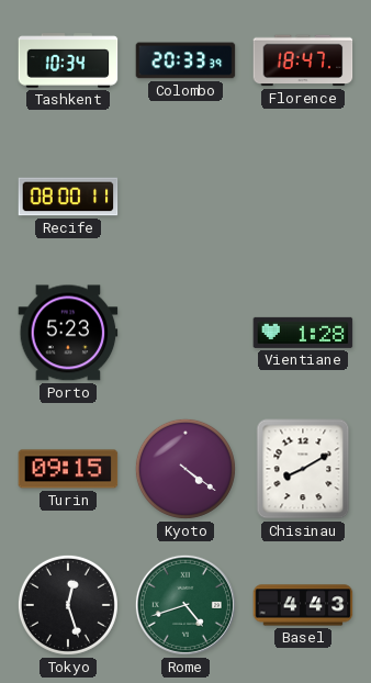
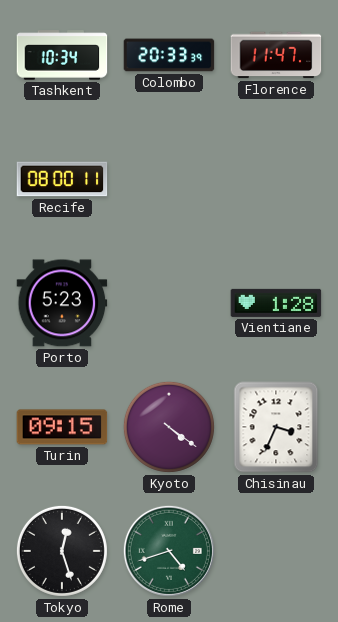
Florence: 18:47 -> 11:47 (276, 55)
Chisinau: 8:10 -> 3:34 (276, 427)
Basel: 4:43 -> none (303, 605)
